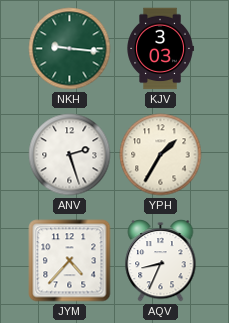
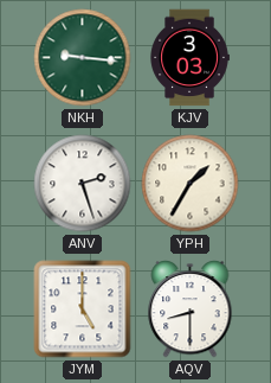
JYM: 4:37 -> 5:00 (83, 309)
AQV: 8:34 -> 8:30 (191, 309)
